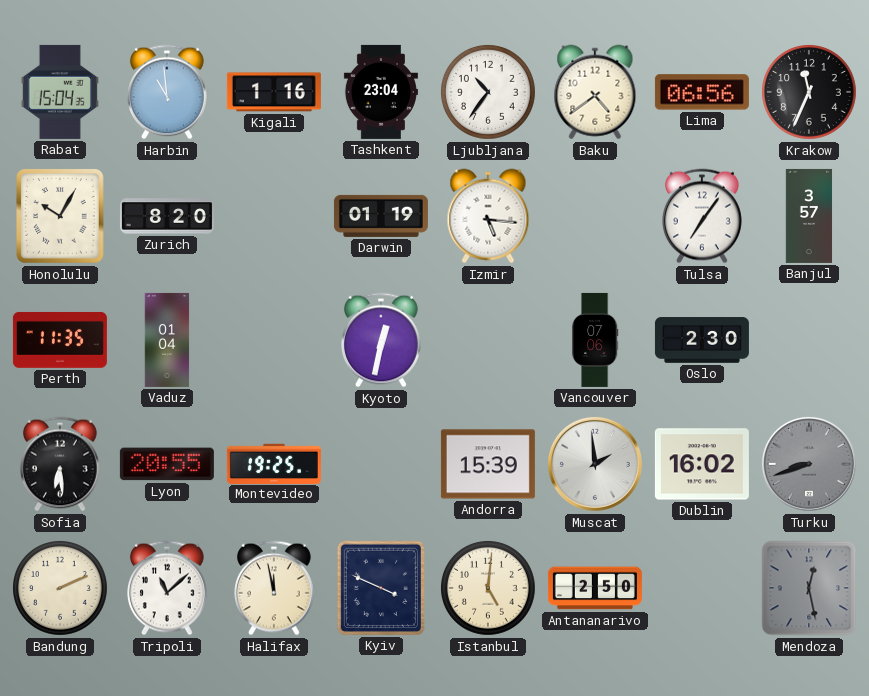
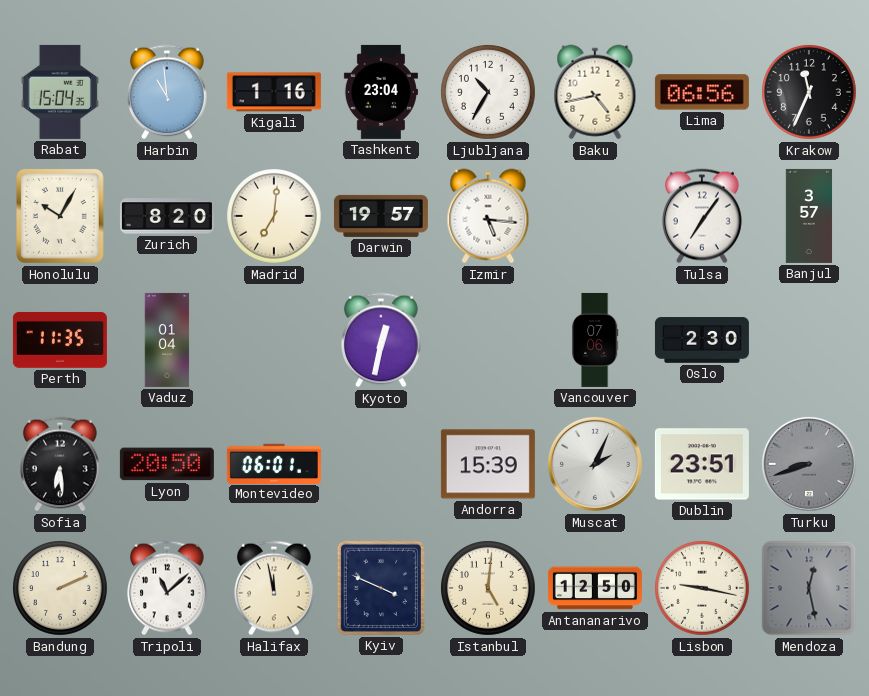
Ljubljana: 10:36 -> 10:35 (489, 93)
Baku: 4:39 -> 4:43 (595, 92)
Madrid: none -> 7:01 (275, 217)
Darwin: 01:19 -> 19:57 (381, 216)
Lyon: 20:55 -> 20:50 (167, 464)
Montevideo: 19:25 -> 06:01 (274, 463)
Muscat: 1:59 -> 2:04 (595, 464)
Dublin: 16:02 -> 23:51 (702, 464)
Antananarivo: 2:50 -> 12:50 (595, 588)
Lisbon: none -> 9:17 (703, 589)
